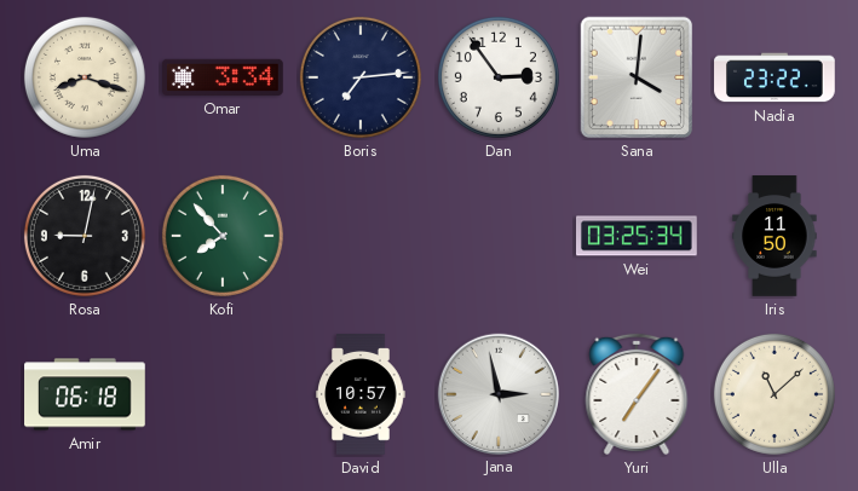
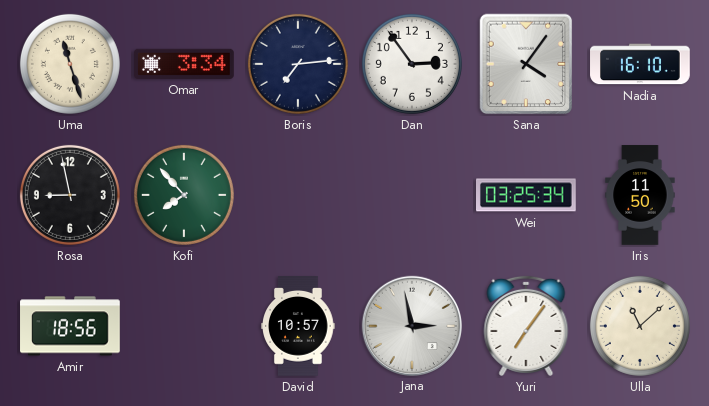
Uma: 8:18 -> 11:27 (70, 64)
Sana: 4:01 -> 4:06 (526, 64)
Nadia: 23:22 -> 16:10 (640, 64)
Rosa: 9:02 -> 8:58 (70, 195)
Amir: 06:18 -> 18:56 (70, 326)
